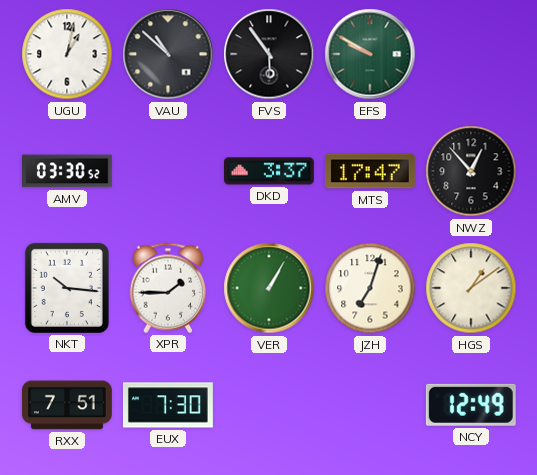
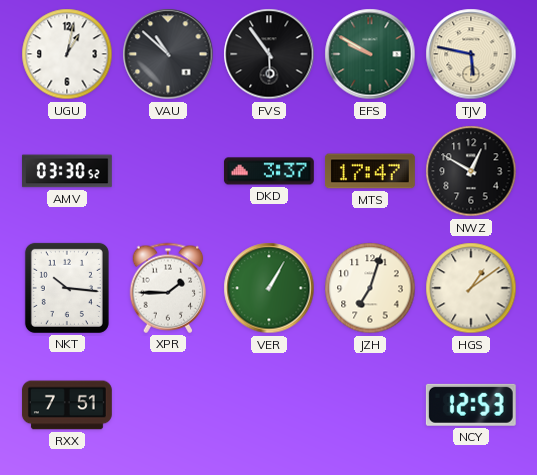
TJV: none -> 5:47 (471, 54)
NWZ: 12:53 -> 12:50 (471, 171)
EUX: 7:30 -> none (168, 405)
NCY: 12:49 -> 12:53 (471, 405)
